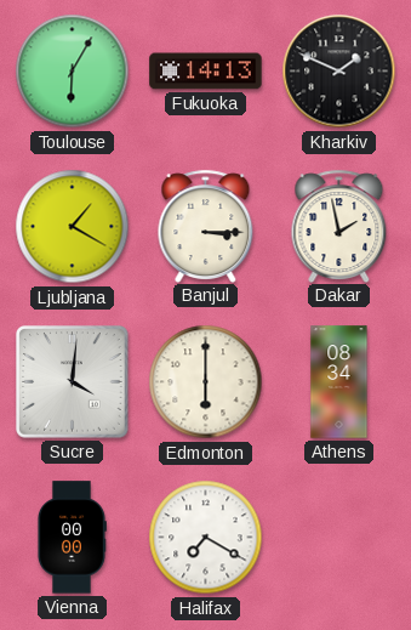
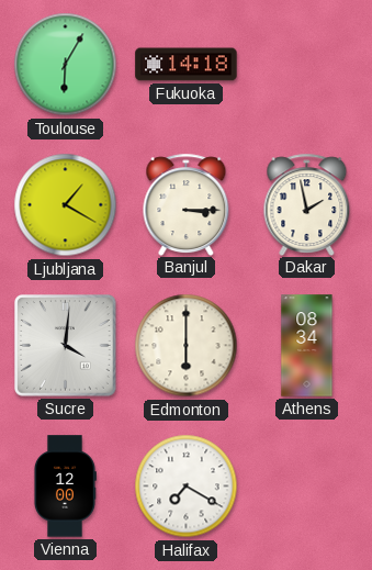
Fukuoka: 14:13 -> 14:18 (187, 65)
Kharkiv: 1:49 -> none (339, 72)
Vienna: 00:00 -> 12:00 (65, 487)
